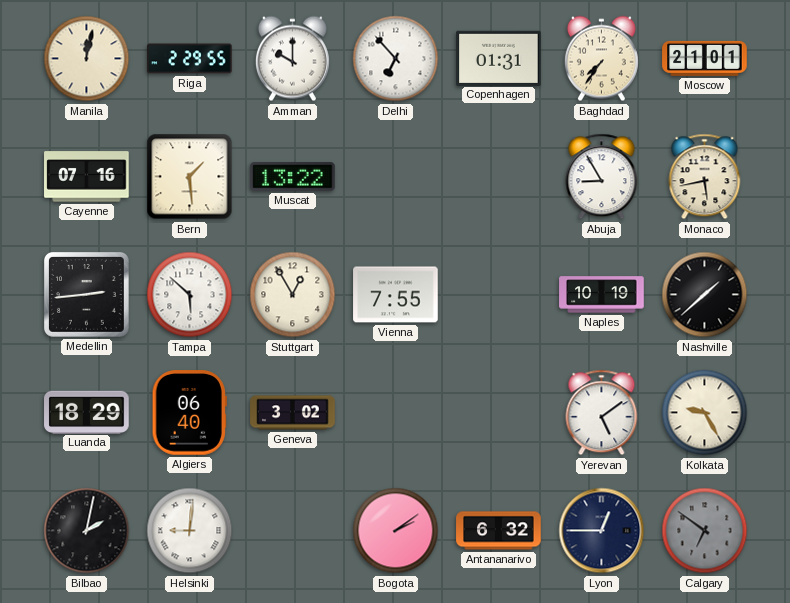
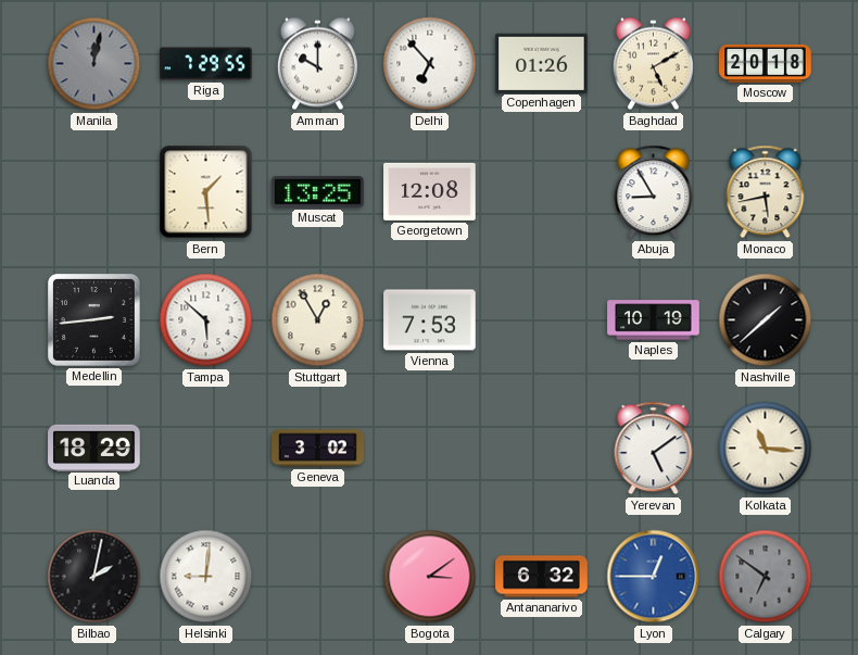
Manila dial: cream -> grey (94, 64)
Riga: 2:29 -> 7:29 (206, 64)
Copenhagen: 01:31 -> 01:26 (542, 63)
Baghdad: 7:36 -> 5:10 (653, 64)
Moscow: 21:01 -> 20:18 (766, 63)
Cayenne: 07:16 -> none (87, 177)
Muscat: 13:22 -> 13:25 (318, 192)
Georgetown: none -> 12:08 (430, 191)
Vienna: 7:55 -> 7:53 (430, 320)
Algiers: 06:40 -> none (189, 413)
Kolkata: 9:25 -> 11:16 (766, 449)
Bogota: 2:09 -> 3:09 (430, 577)
Lyon dial: navy -> blue (654, 577)
